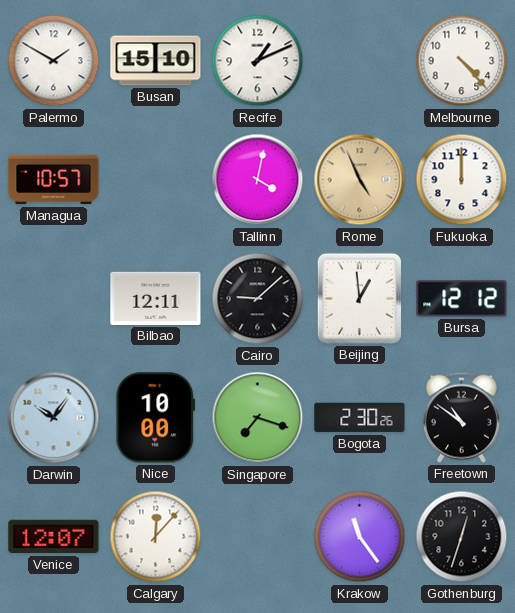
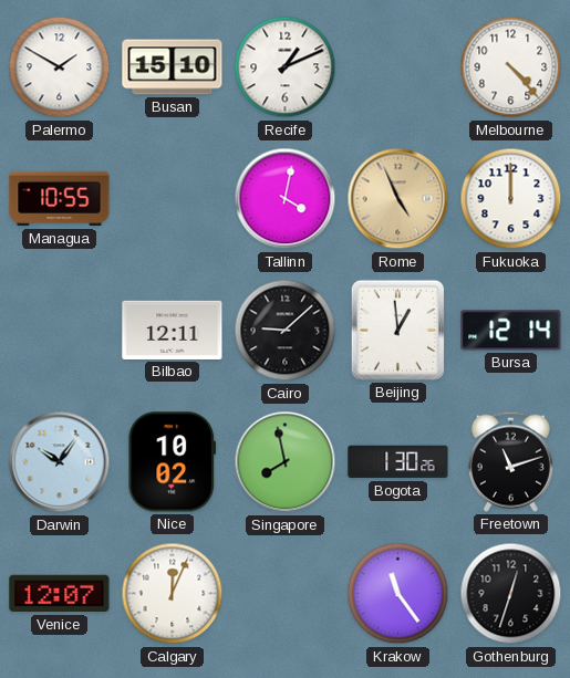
Managua: 10:57 -> 10:55 (60, 199)
Bursa: 12:12 -> 12:14 (511, 331)
Nice: 10:00 -> 10:02 (173, 462)
Singapore: 7:18 -> 7:58 (286, 462)
Bogota: 2:30 -> 1:30 (398, 462)
Freetown: 10:51 -> 11:12 (510, 461)
Calgary: 12:07 -> 12:04 (173, 594)
